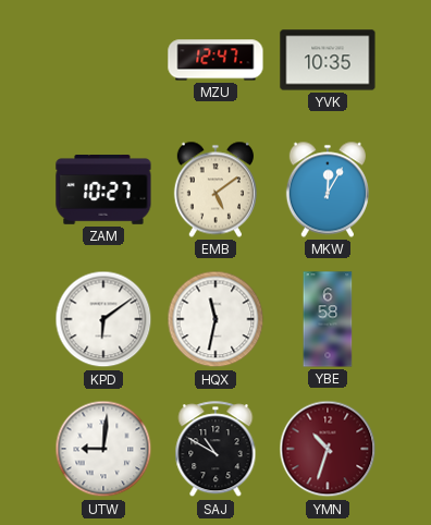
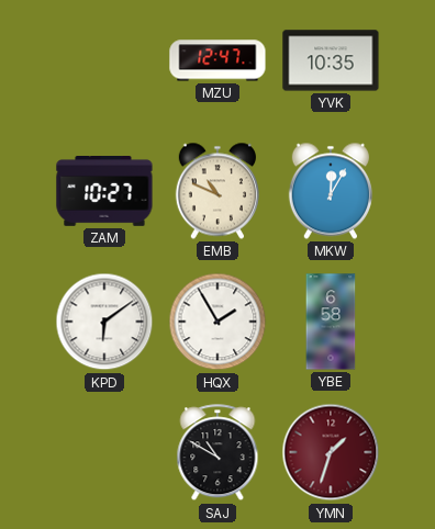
EMB: 5:09 -> 10:49 (217, 191)
HQX: 11:32 -> 1:55 (217, 322)
UTW: 9:01 -> none (103, 449)
YMN: 10:33 -> 1:33 (331, 452)
